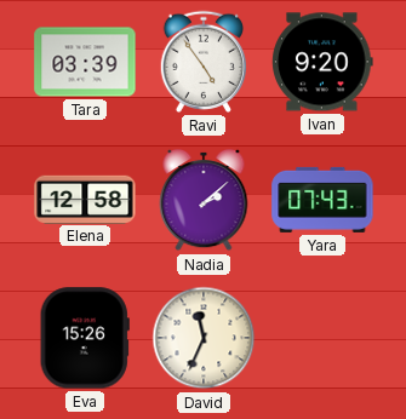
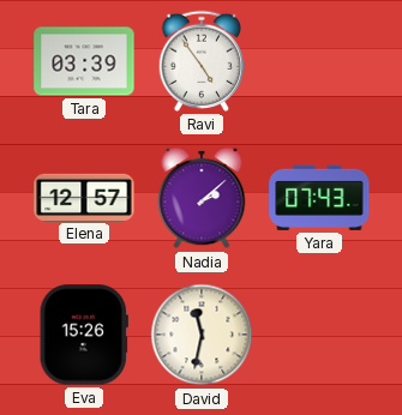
Ivan: 9:20 -> none (322, 62)
Elena: 12:58 -> 12:57 (84, 197)
David: 11:34 -> 11:32 (202, 335)
